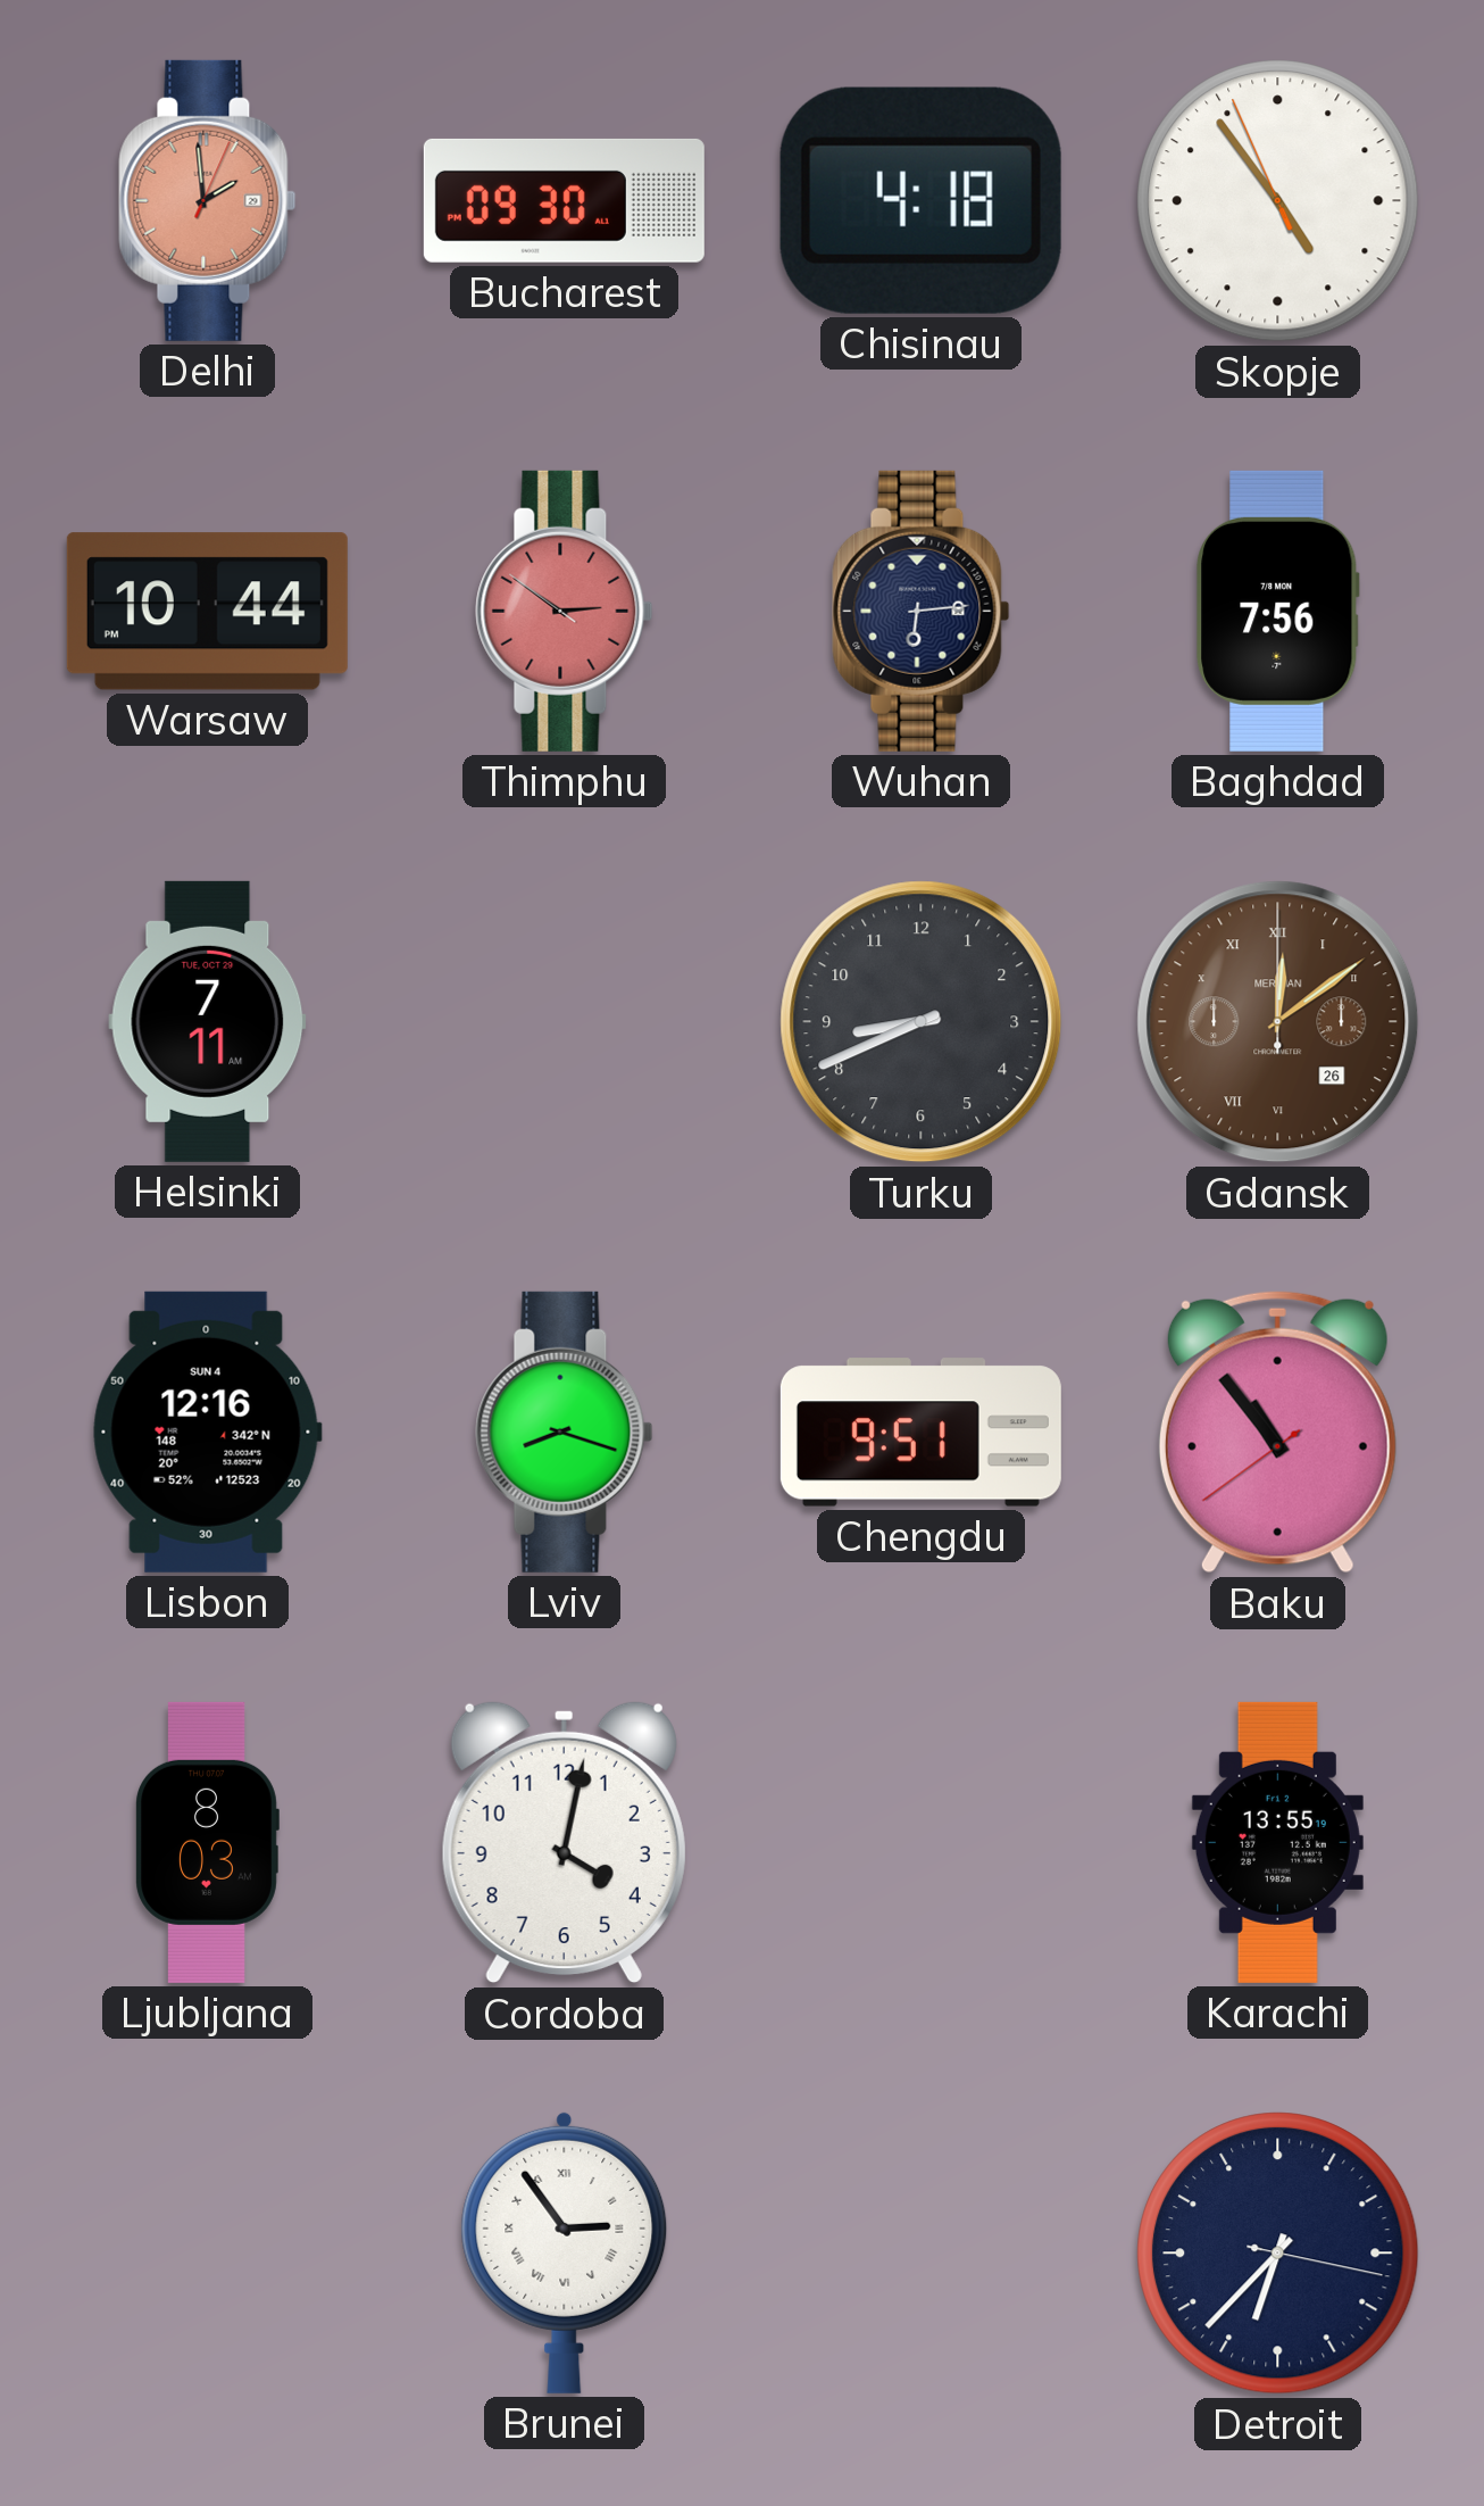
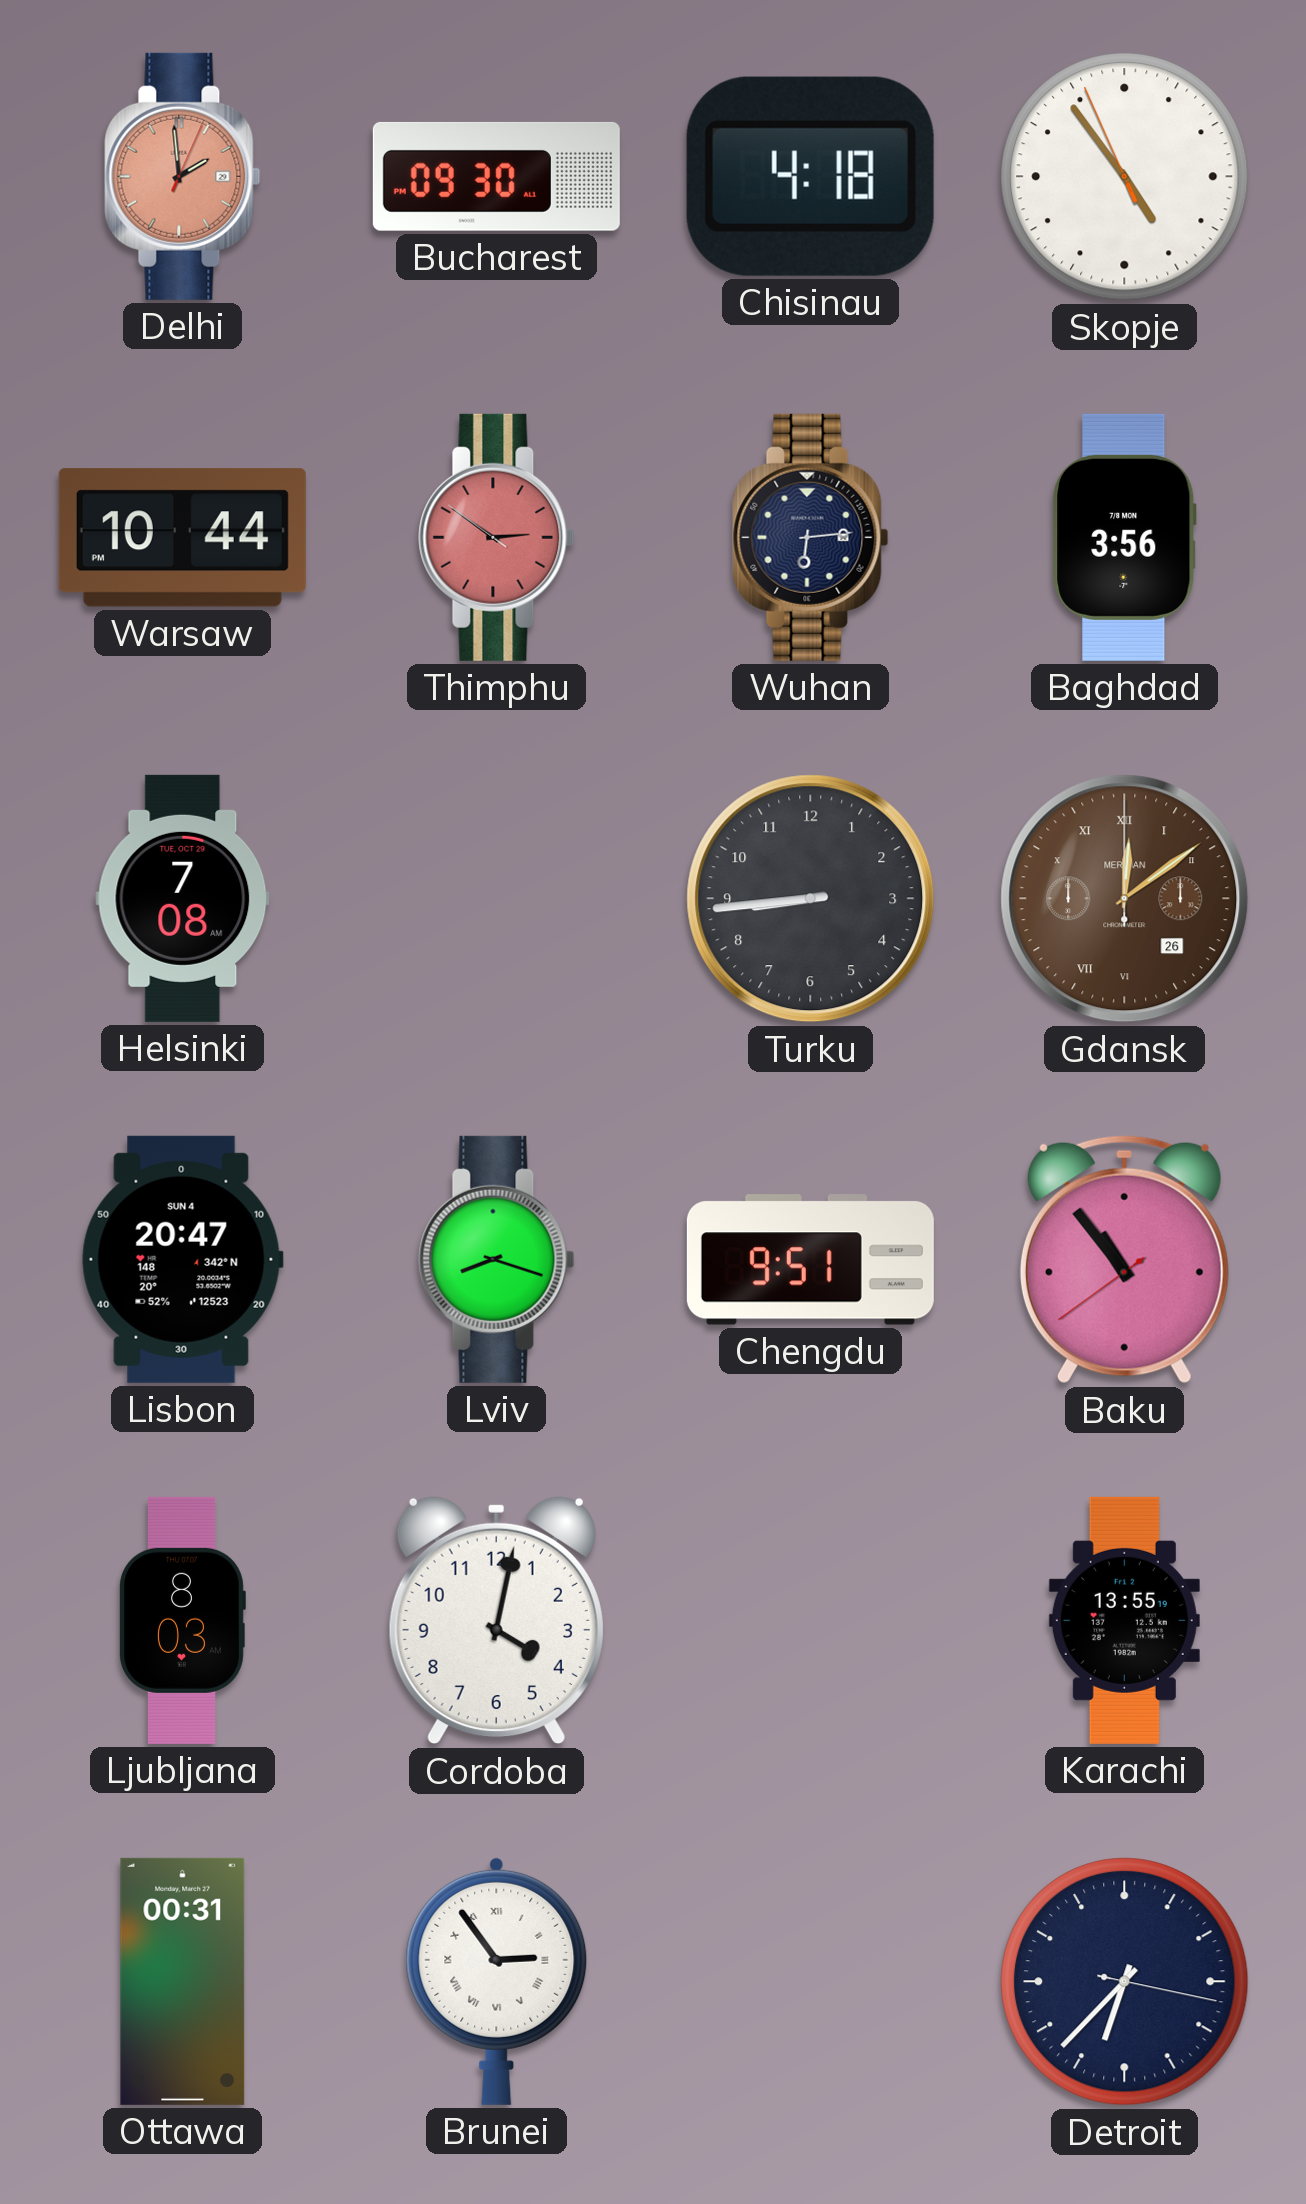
Baghdad: 7:56 -> 3:56 (1125, 537)
Helsinki: 7:11 -> 7:08 (183, 898)
Turku: 8:41 -> 8:44 (811, 899)
Lisbon: 12:16 -> 20:47 (182, 1259)
Ottawa: none -> 00:31 (183, 1981)
